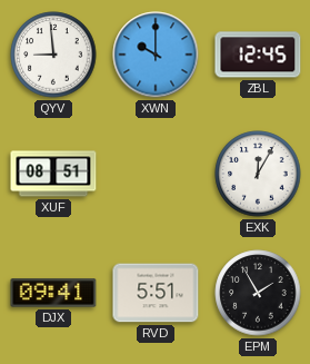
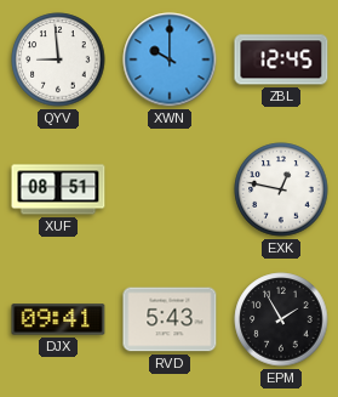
EXK: 12:05 -> 12:47 (281, 189)
RVD: 5:51 -> 5:43 (170, 319)
